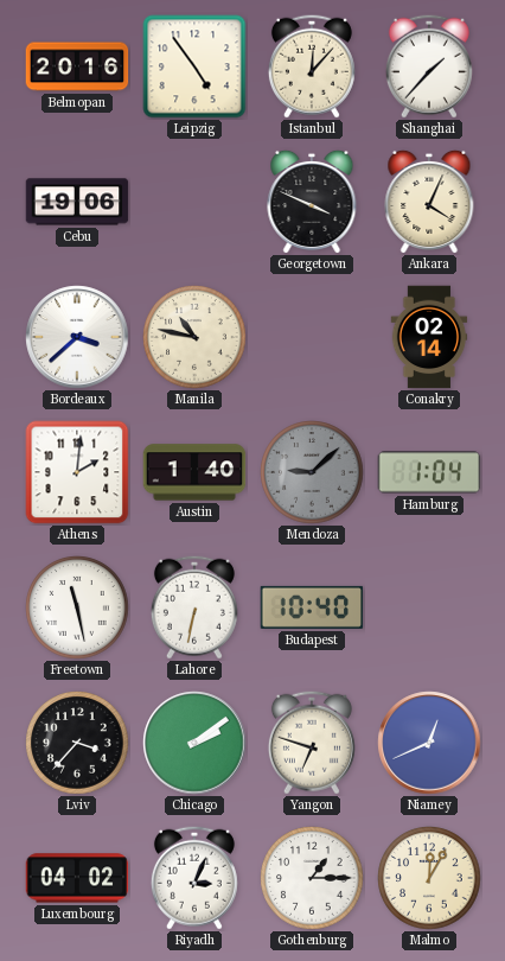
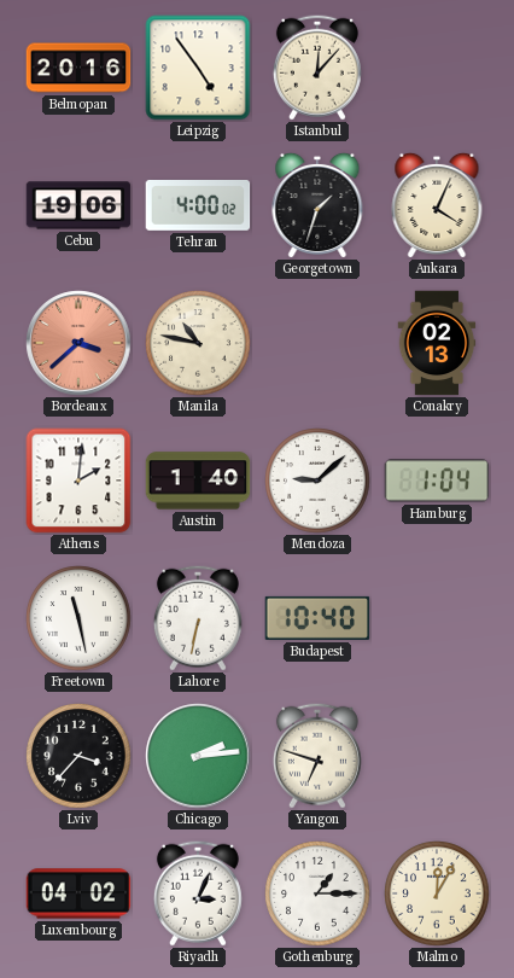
Shanghai: 1:37 -> none (429, 66)
Tehran: none -> 4:00 (198, 206)
Georgetown: 3:49 -> 1:33 (317, 204)
Bordeaux dial: white -> salmon (78, 343)
Conakry: 02:14 -> 02:13 (437, 343)
Mendoza dial: grey -> white (317, 481)
Chicago: 2:09 -> 2:14 (198, 756)
Niamey: 12:41 -> none (429, 743)
